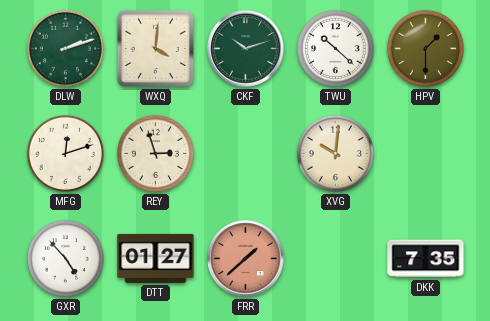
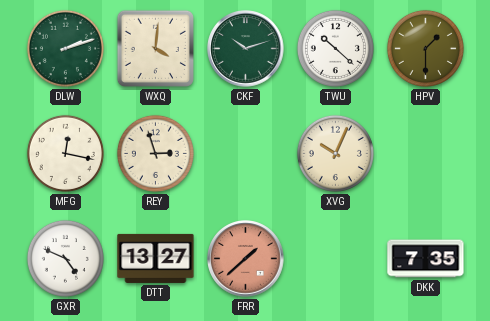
MFG: 12:12 -> 12:17 (65, 153)
XVG: 10:01 -> 10:04 (335, 153)
GXR: 4:53 -> 4:49 (65, 258)
DTT: 01:27 -> 13:27 (156, 258)
